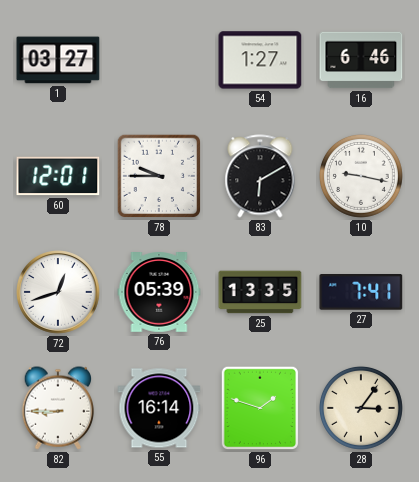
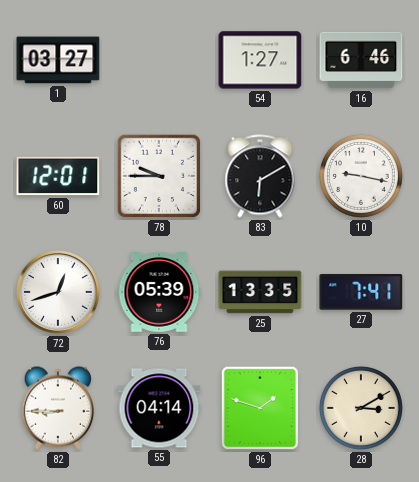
55: 16:14 -> 04:14 (159, 408)
28: 3:06 -> 3:10 (361, 408)
